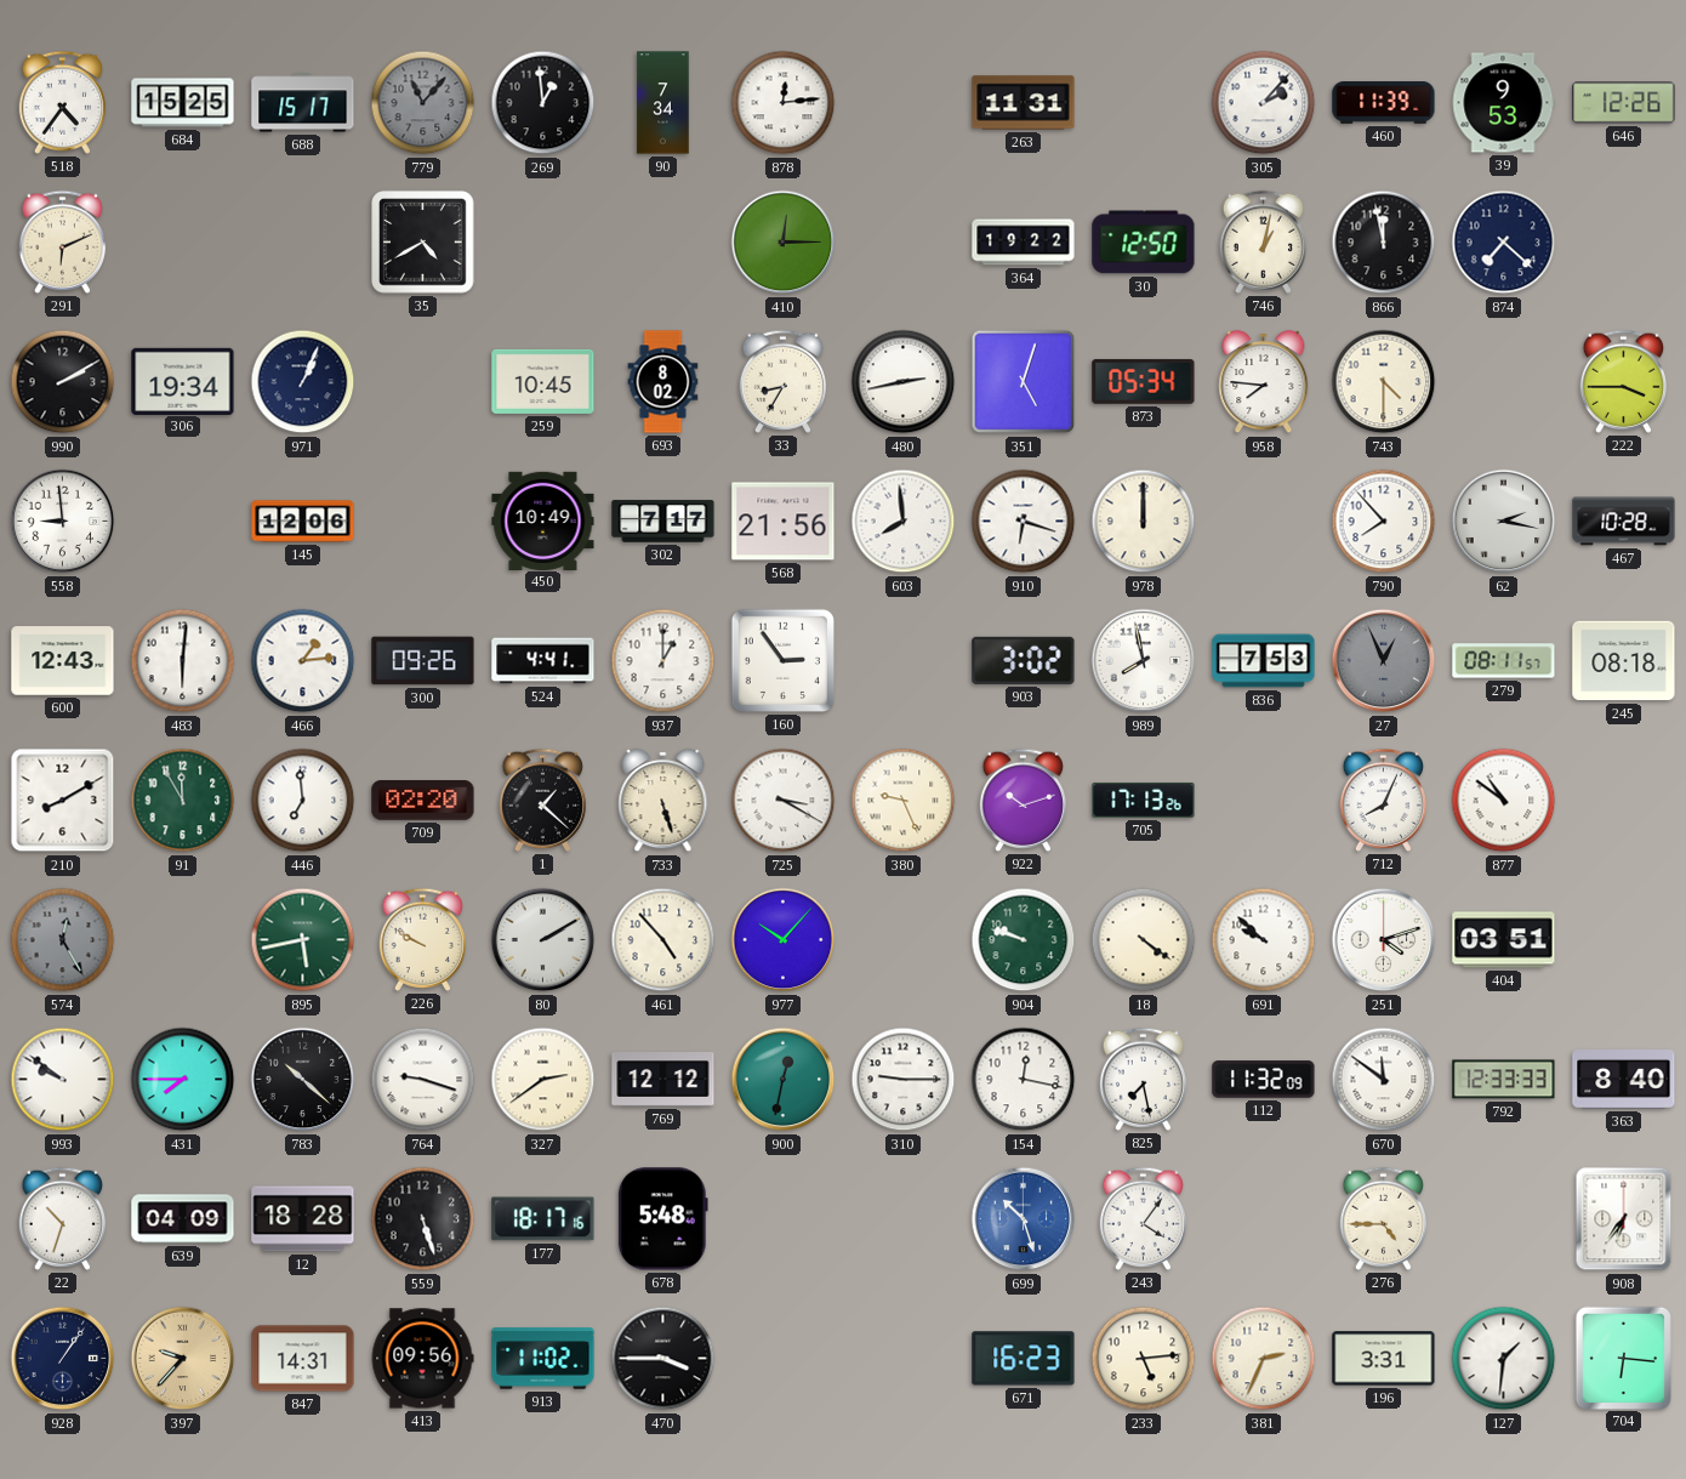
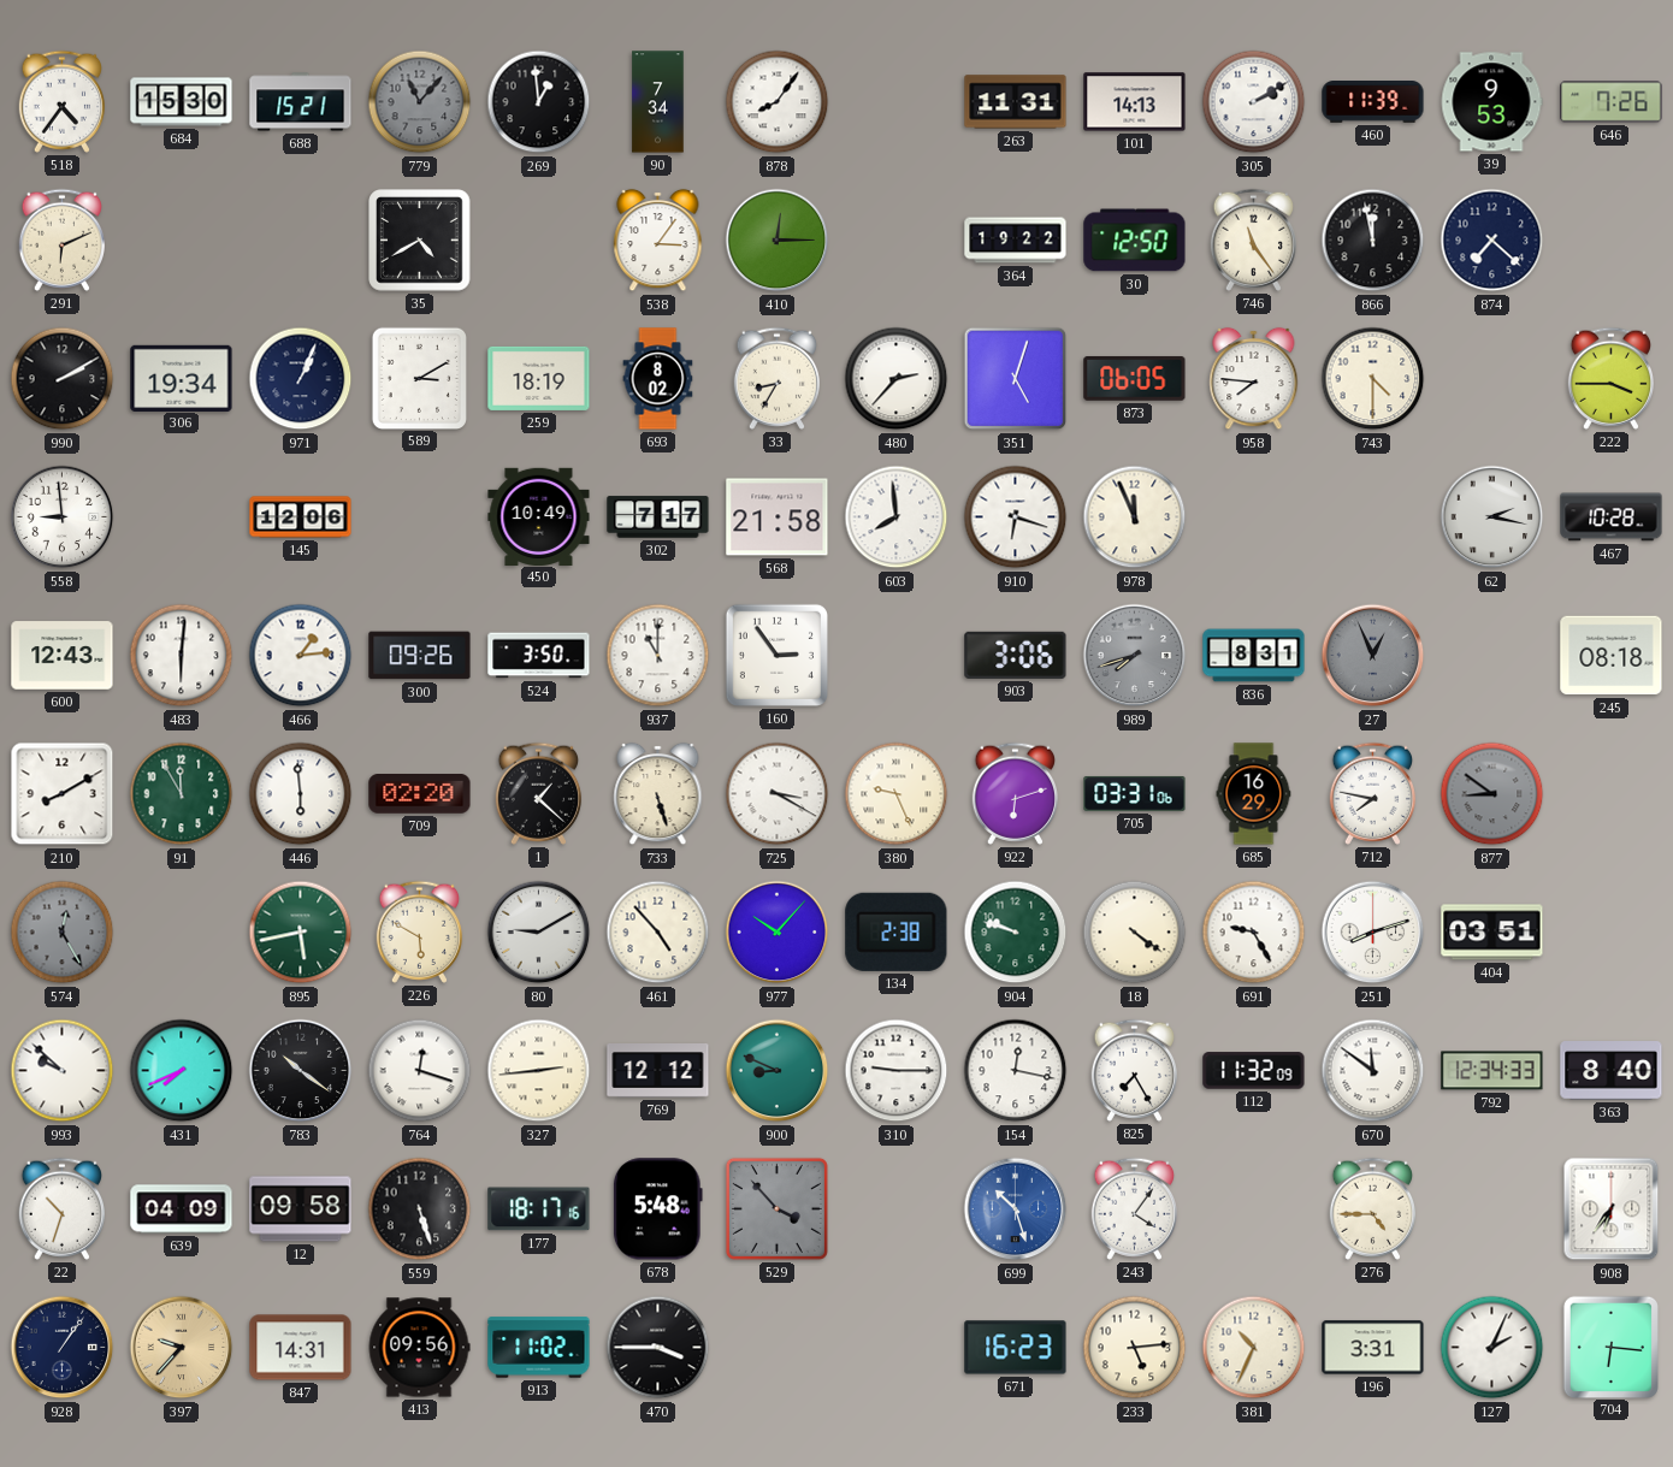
684: 15:25 -> 15:30 (182, 102)
688: 15:17 -> 15:21 (301, 102)
878: 12:14 -> 8:06 (778, 102)
101: none -> 14:13 (1135, 102)
305: 2:07 -> 2:10 (1254, 102)
646: 12:26 -> 7:26 (1612, 102)
538: none -> 3:06 (658, 241)
746: 1:02 -> 11:24 (1253, 239)
589: none -> 3:10 (419, 378)
259: 10:45 -> 18:19 (539, 378)
480: 2:43 -> 2:37 (897, 379)
873: 05:34 -> 06:05 (1135, 378)
568: 21:56 -> 21:58 (778, 517)
978: 12:00 -> 11:56 (1135, 517)
790: 7:53 -> none (1384, 522)
524: 4:41 -> 3:50 (539, 656)
937: 1:00 -> 11:00 (658, 656)
903: 3:02 -> 3:06 (1016, 655)
989: 7:58 -> 7:42 (1135, 656)
989 dial: white -> grey (1135, 656)
836: 7:53 -> 8:31 (1254, 656)
279: 08:11 -> none (1504, 661)
446: 6:59 -> 5:59 (301, 794)
922: 10:12 -> 6:12 (1015, 793)
705: 17:13 -> 03:31 (1135, 793)
685: none -> 16:29 (1254, 794)
712: 8:04 -> 7:47 (1372, 793)
877: 10:51 -> 8:51 (1492, 794)
877 dial: white -> grey (1492, 794)
226: 9:50 -> 5:50 (419, 931)
80: 2:10 -> 9:10 (539, 933)
134: none -> 2:38 (897, 931)
691: 9:52 -> 9:25 (1254, 933)
251: 4:12 -> 8:12 (1373, 933)
993: 9:51 -> 9:52 (63, 1071)
431: 7:45 -> 7:41 (182, 1071)
783: 10:22 -> 10:21 (301, 1071)
764: 9:18 -> 12:18 (420, 1071)
327: 2:39 -> 2:44 (539, 1071)
900: 12:32 -> 8:49 (778, 1071)
825: 7:28 -> 7:25 (1134, 1070)
792: 12:33 -> 12:34 (1492, 1071)
12: 18:28 -> 09:58 (301, 1209)
529: none -> 3:53 (776, 1208)
381: 2:34 -> 10:34 (1254, 1348)
127: 1:31 -> 2:04 (1492, 1348)
